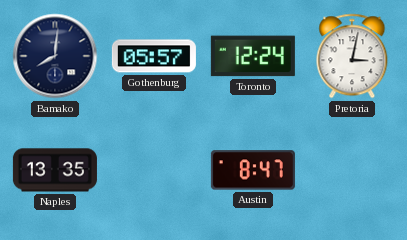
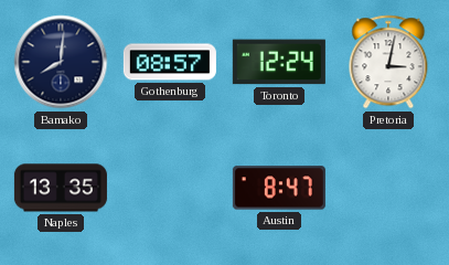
Gothenburg: 05:57 -> 08:57 (170, 62)
